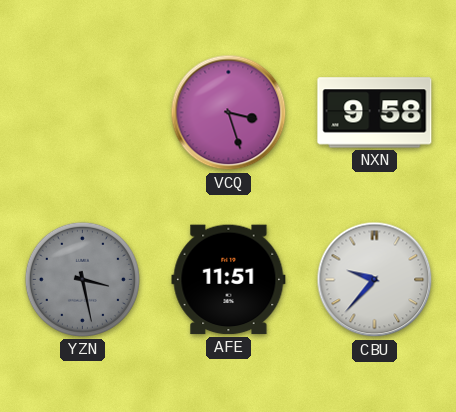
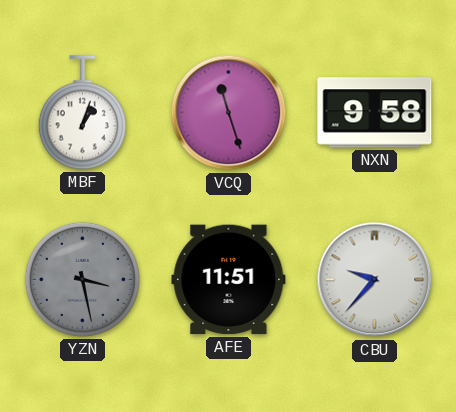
MBF: none -> 1:03 (82, 113)
VCQ: 3:27 -> 11:27 (229, 113)
